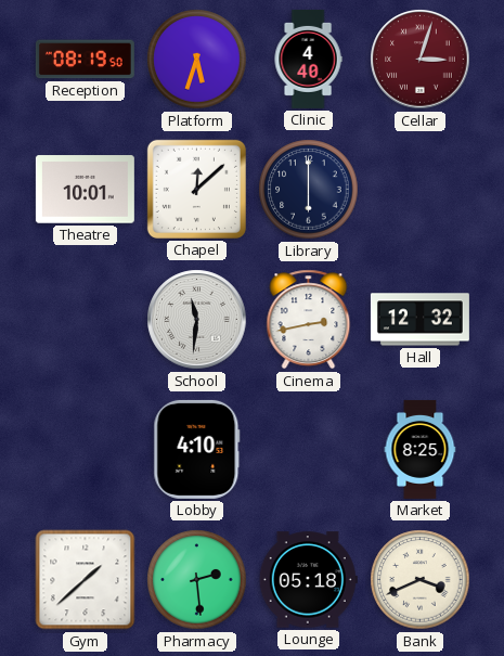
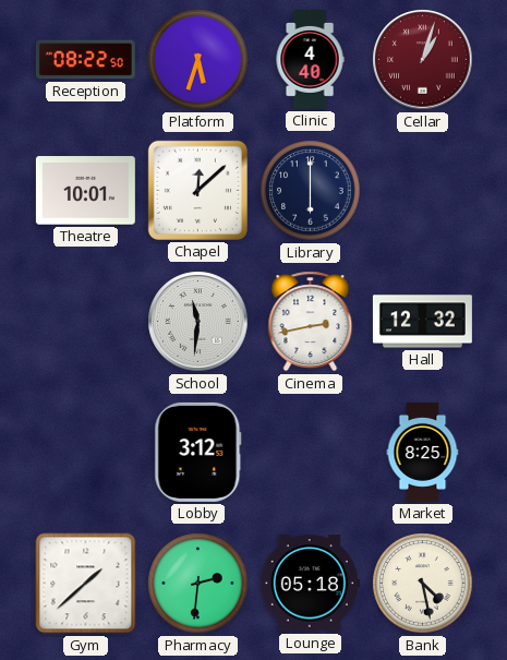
Reception: 08:19 -> 08:22 (85, 60)
Cellar: 3:03 -> 1:03 (423, 60)
Lobby: 4:10 -> 3:12 (198, 452)
Pharmacy: 2:29 -> 2:31 (198, 584)
Bank: 3:41 -> 4:28 (423, 584)
